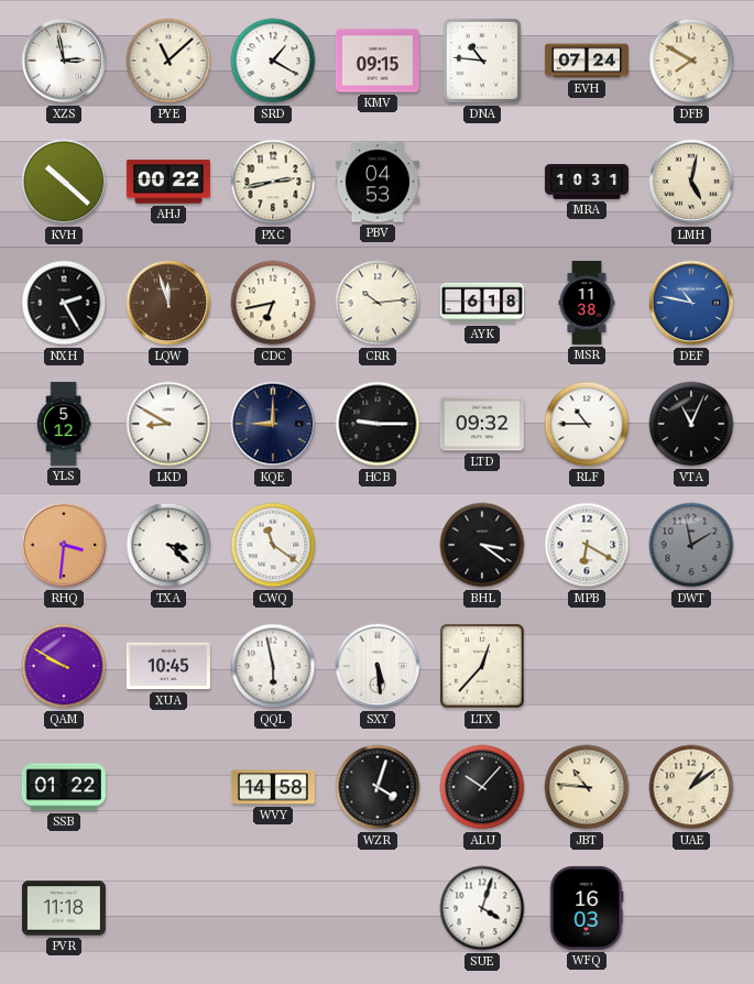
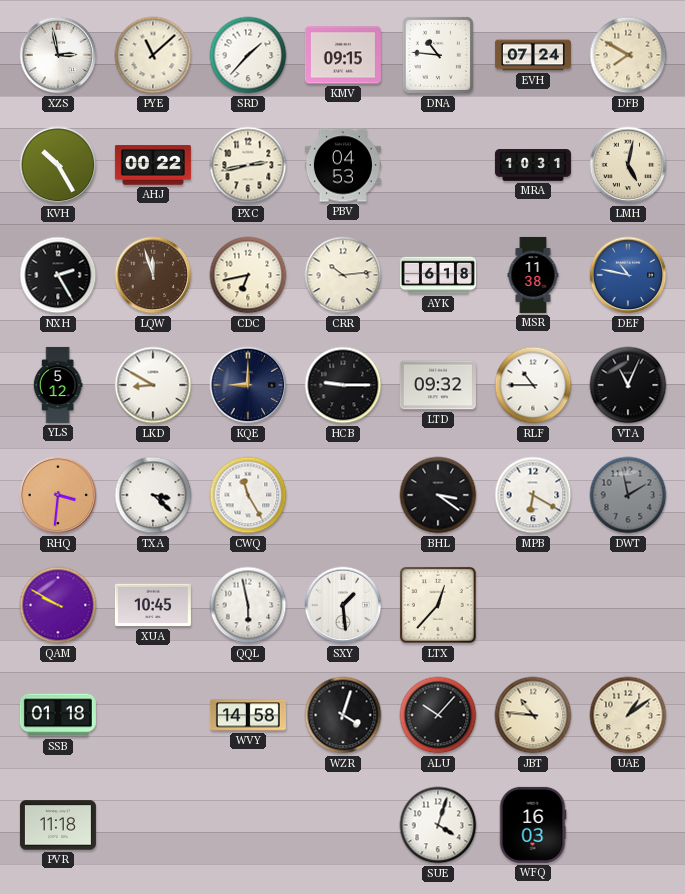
SRD: 1:20 -> 1:37 (248, 55)
KVH: 10:22 -> 10:25 (58, 165)
CWQ: 11:21 -> 11:25 (248, 495)
SXY: 5:29 -> 1:29 (343, 605)
SSB: 01:22 -> 01:18 (58, 715)
